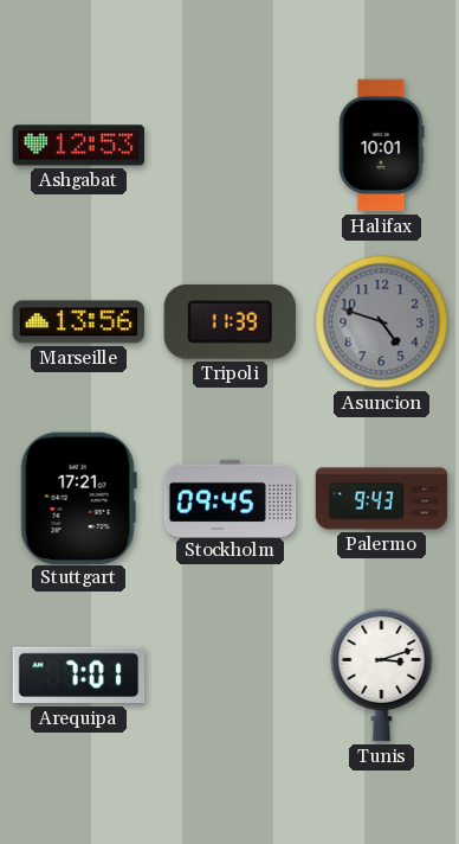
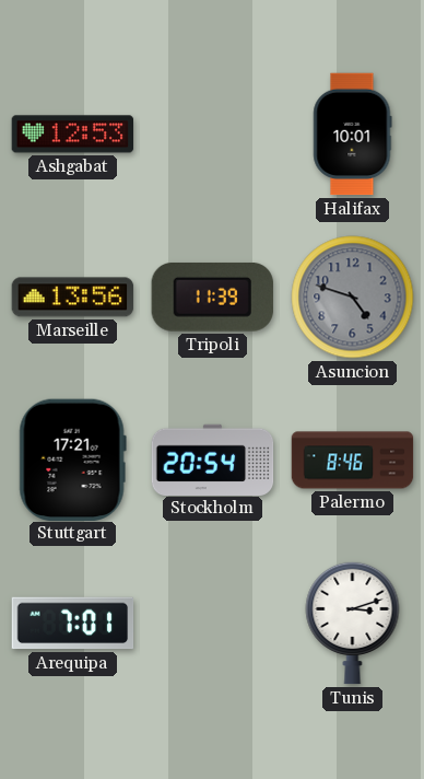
Stockholm: 09:45 -> 20:54 (213, 460)
Palermo: 9:43 -> 8:46 (353, 461)
